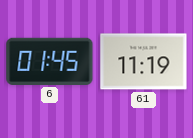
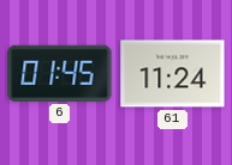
61: 11:19 -> 11:24 (173, 74)
